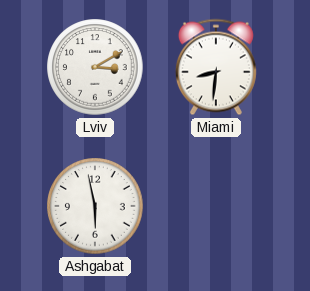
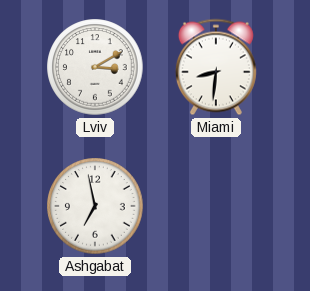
Ashgabat: 5:58 -> 6:58 (95, 206)
